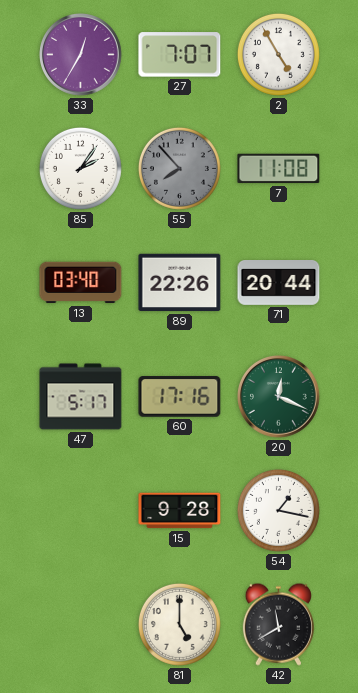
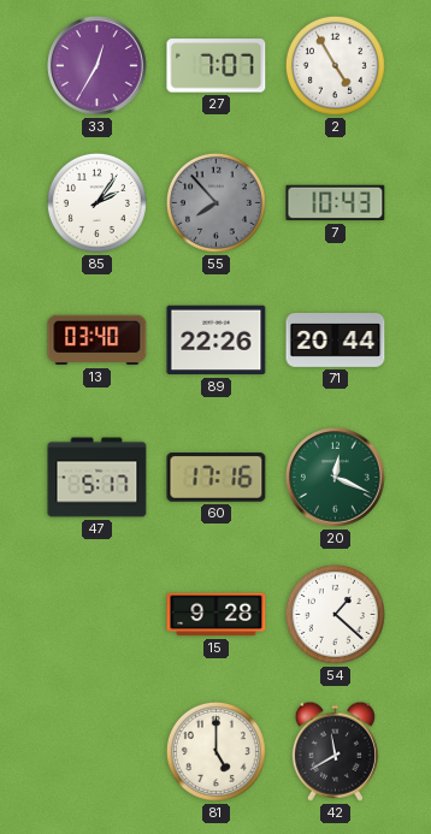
7: 11:08 -> 10:43 (336, 203)
54: 1:17 -> 1:22 (335, 614)
